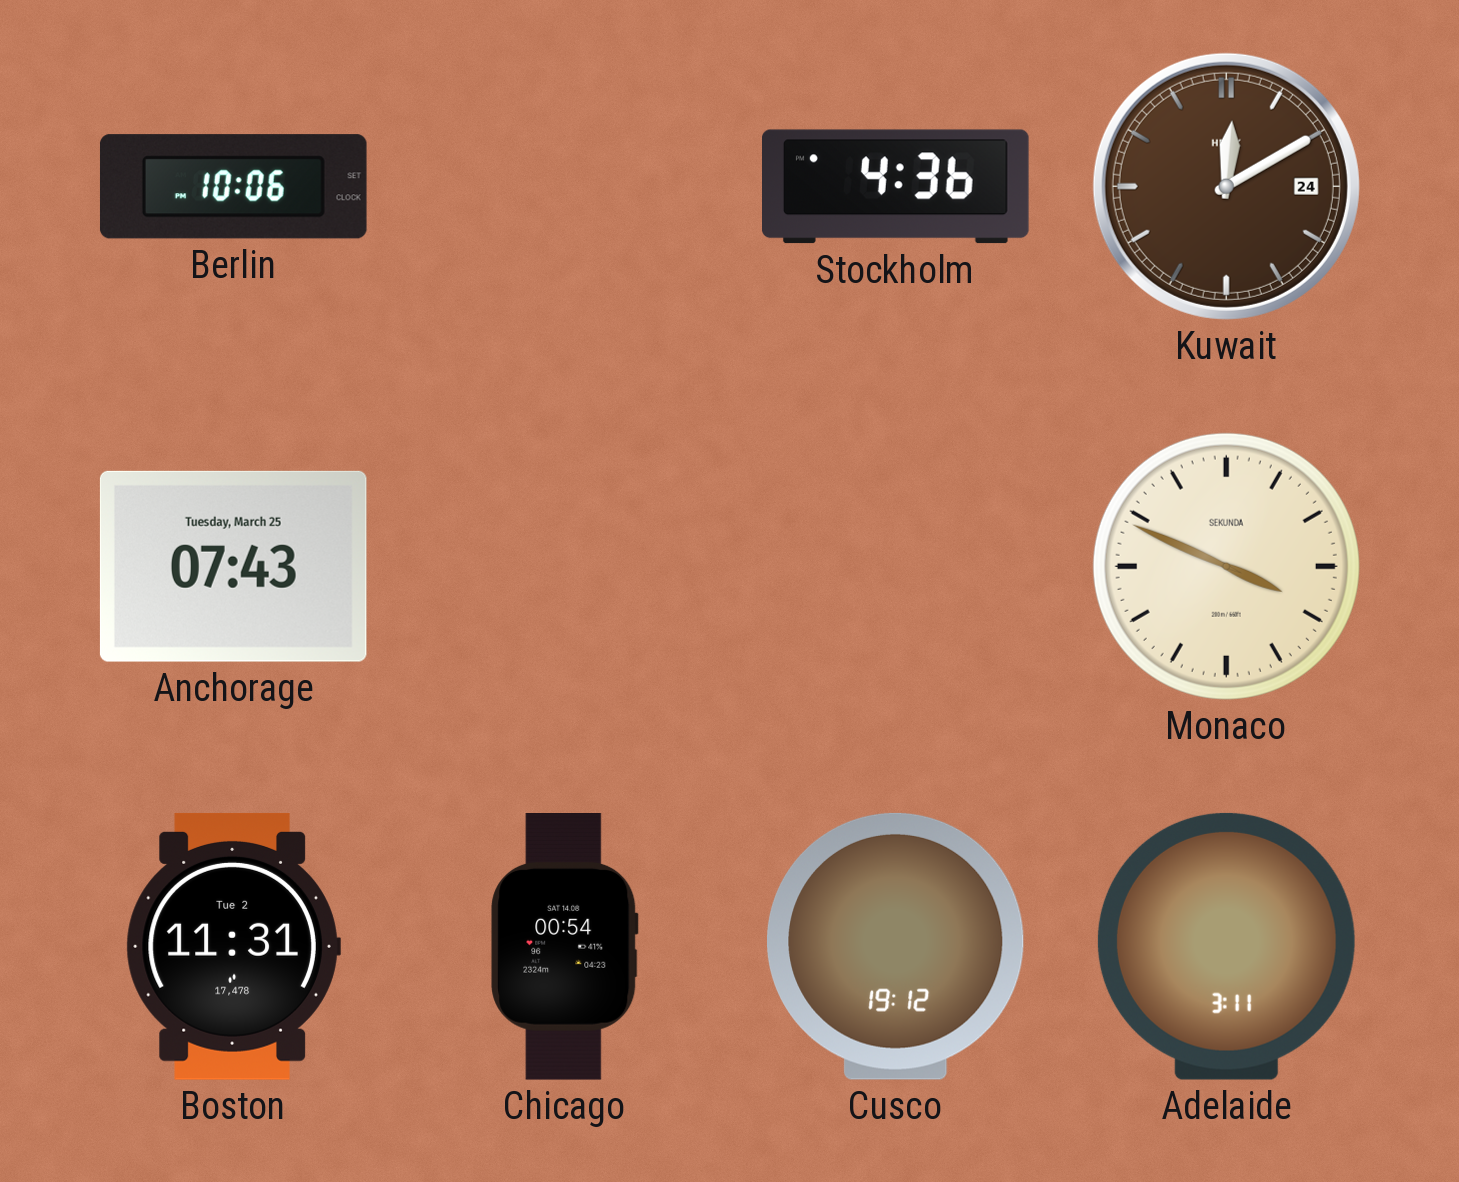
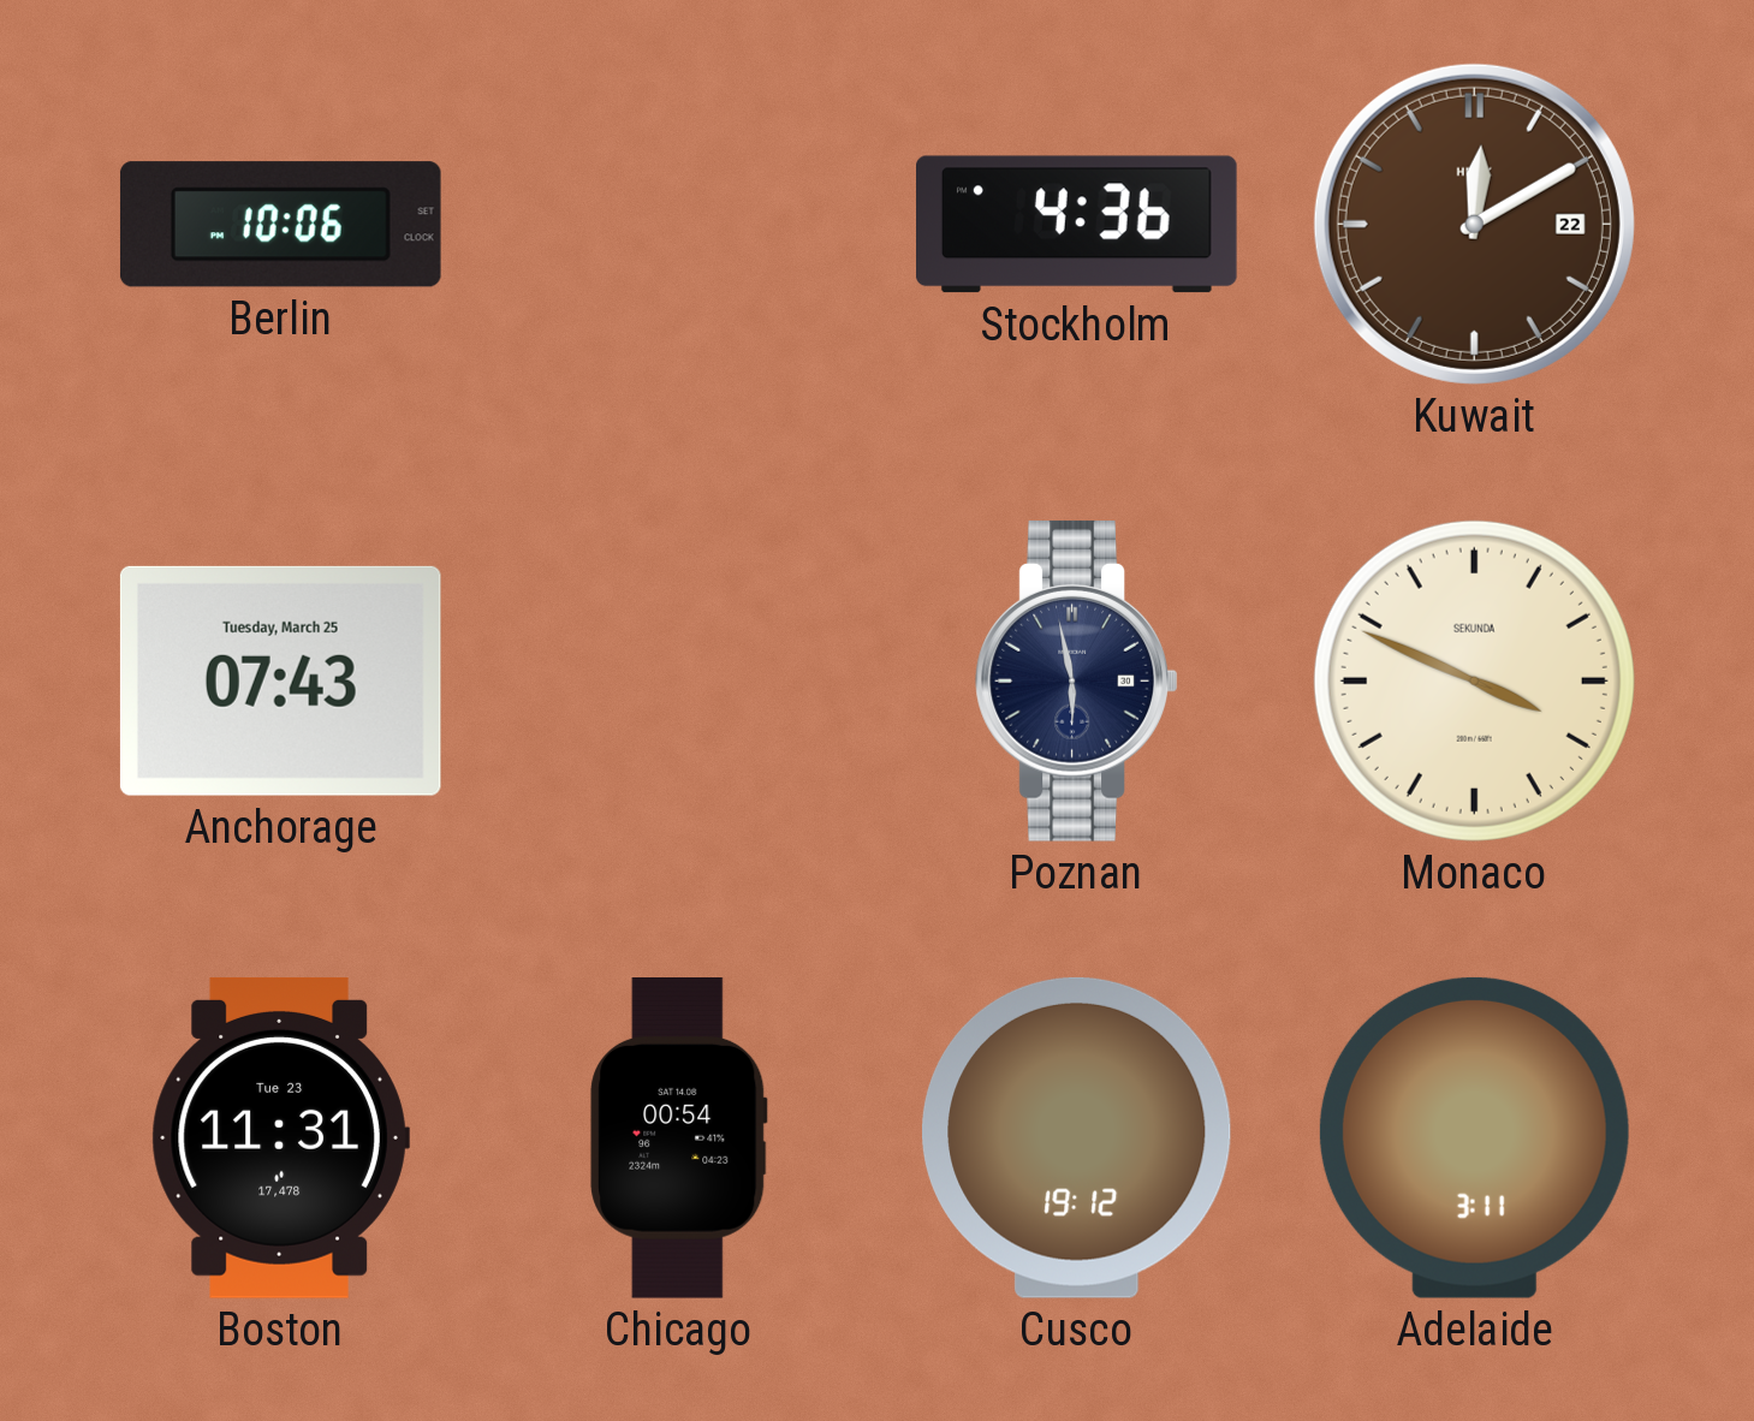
Kuwait date: 24 -> 22 (1474, 224)
Poznan: none -> 5:58 (1077, 680)
Boston date: Tue 2 -> Tue 23 (280, 1137)
